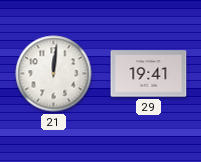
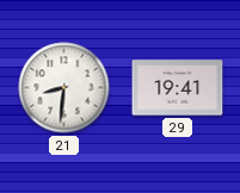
21: 12:01 -> 8:31 (64, 88)
